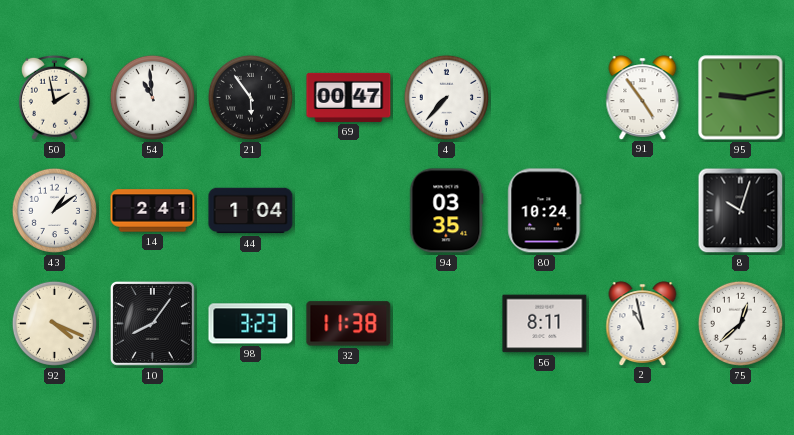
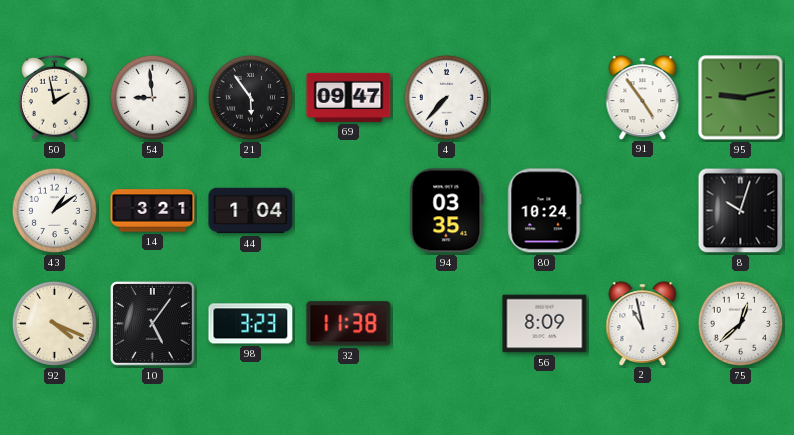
54: 10:59 -> 8:59 (152, 97)
69: 00:47 -> 09:47 (349, 97)
14: 2:41 -> 3:21 (153, 211)
10: 8:06 -> 5:06 (152, 323)
56: 8:11 -> 8:09 (545, 324)
